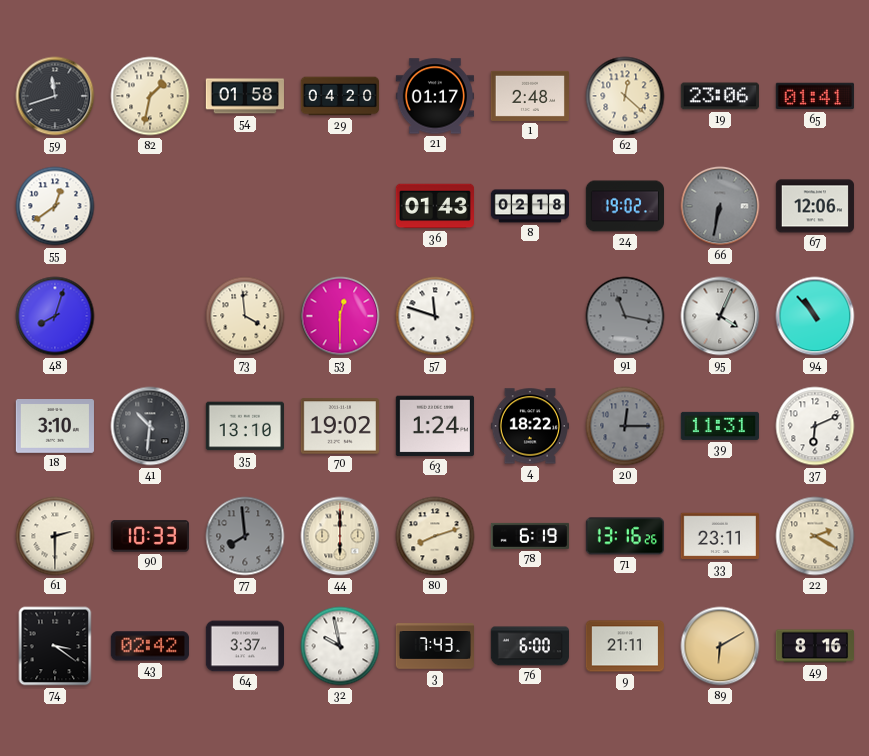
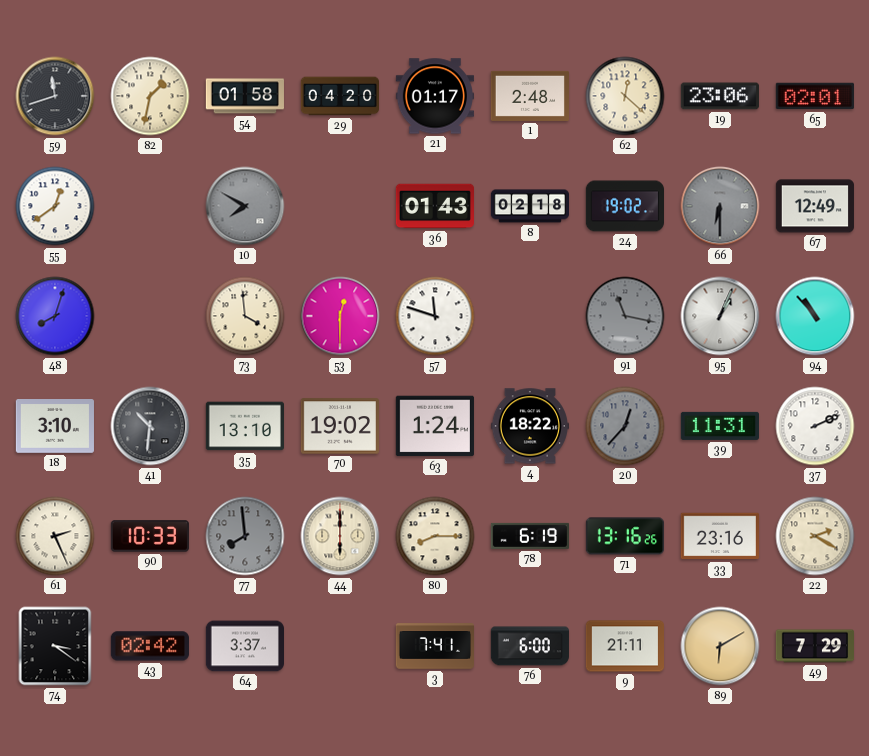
65: 01:41 -> 02:01 (815, 96)
10: none -> 7:50 (245, 206)
66: 6:32 -> 6:30 (720, 206)
67: 12:06 -> 12:49 (815, 206)
95: 4:04 -> 1:04 (720, 316)
20: 12:15 -> 12:37 (625, 426)
37: 6:11 -> 2:11 (815, 426)
61: 2:30 -> 2:26 (55, 536)
80: 8:12 -> 8:15 (435, 536)
33: 23:11 -> 23:16 (720, 536)
32: 9:58 -> none (340, 646)
3: 7:43 -> 7:41 (434, 646)
49: 8:16 -> 7:29 (814, 646)
